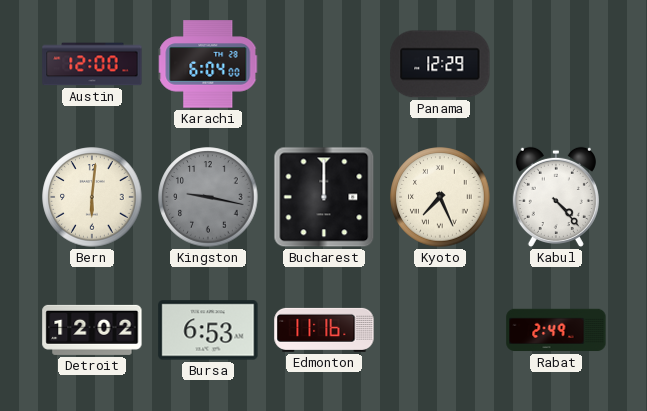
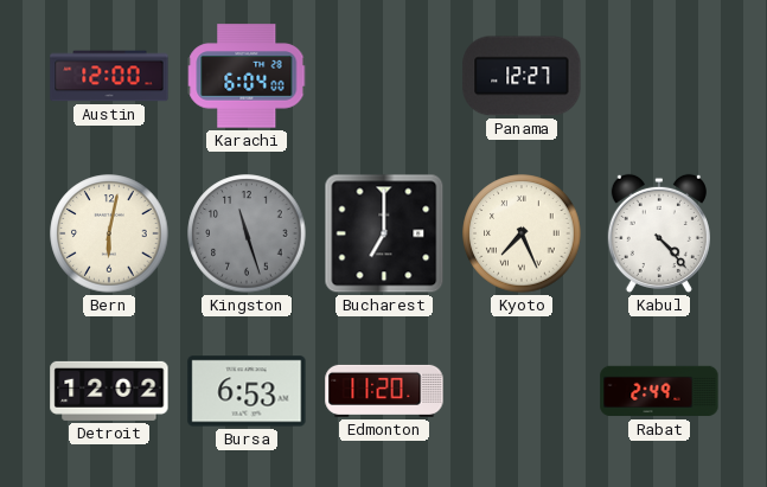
Panama: 12:29 -> 12:27 (522, 76)
Bern: 6:01 -> 6:02 (109, 233)
Kingston: 9:17 -> 11:27 (247, 233)
Bucharest: 12:00 -> 7:00 (384, 233)
Edmonton: 11:16 -> 11:20 (384, 391)
